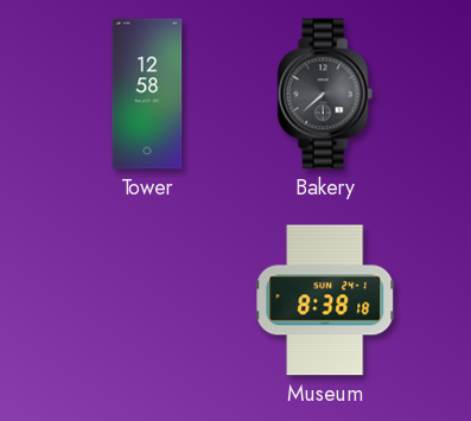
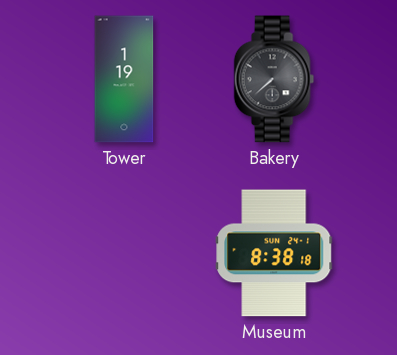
Tower: 12:58 -> 1:19 (124, 79)
